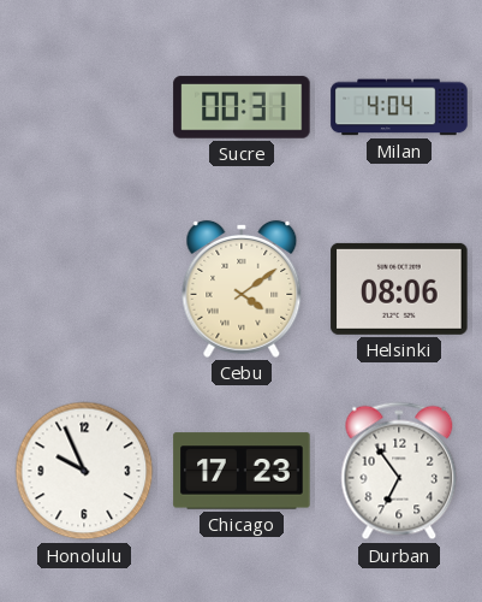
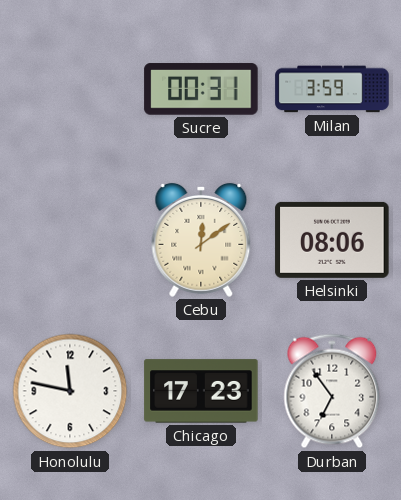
Milan: 4:04 -> 3:59 (332, 89)
Cebu: 4:09 -> 12:09 (201, 240)
Honolulu: 9:56 -> 11:47 (70, 391)
